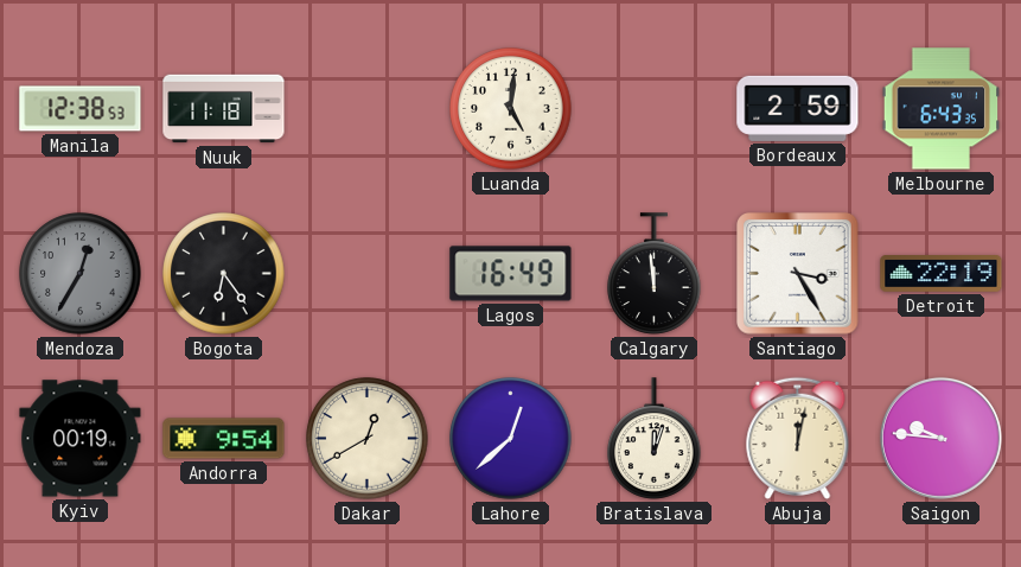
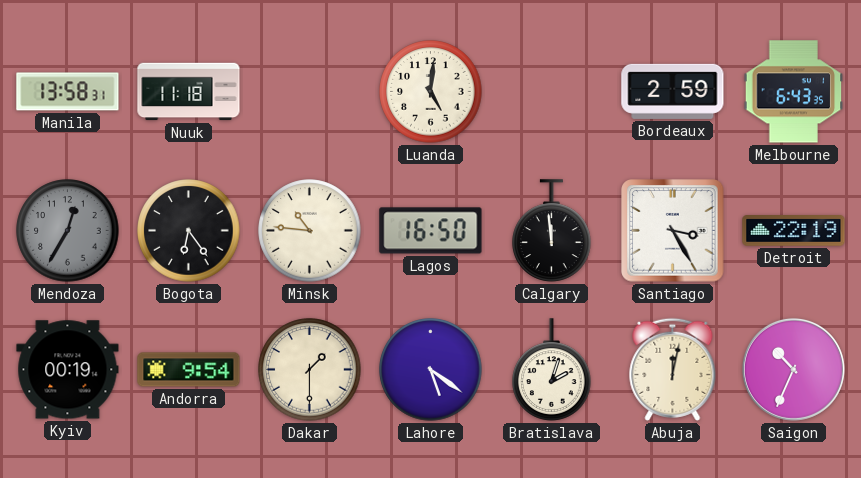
Manila: 12:38 -> 13:58 (68, 92)
Minsk: none -> 10:46 (310, 231)
Lagos: 16:49 -> 16:50 (431, 231)
Dakar: 12:40 -> 1:30 (310, 370)
Lahore: 12:38 -> 5:21 (431, 370)
Bratislava: 12:03 -> 2:03 (552, 370)
Saigon: 9:46 -> 10:34 (793, 369)
